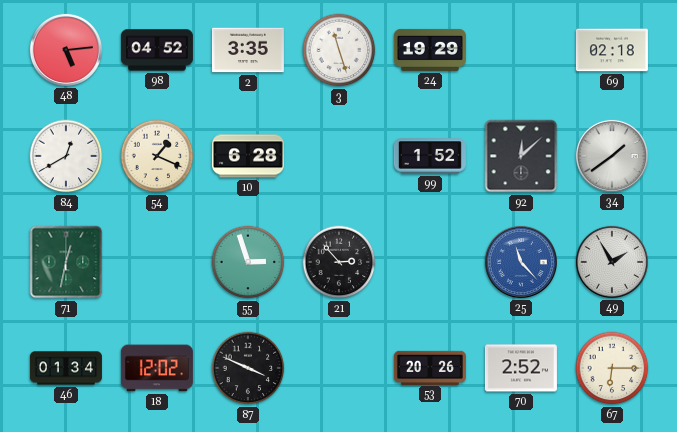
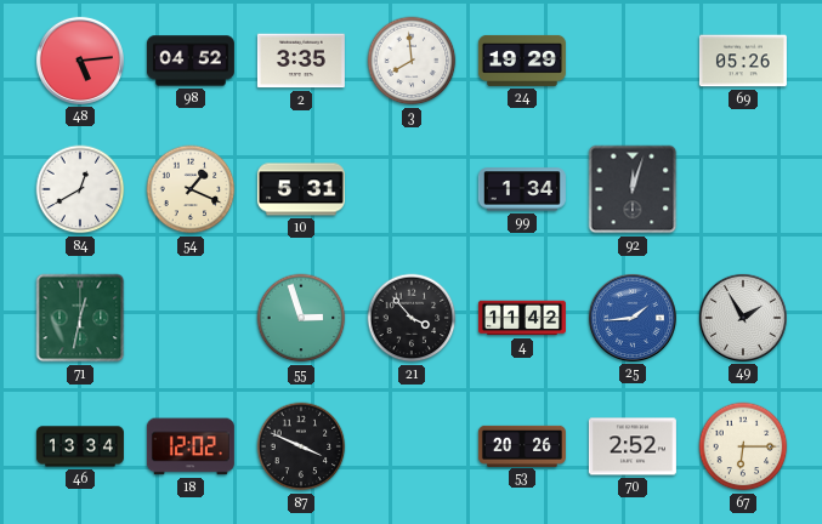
3: 11:27 -> 7:59 (412, 61)
69: 02:18 -> 05:26 (743, 61)
10: 6:28 -> 5:31 (301, 189)
99: 1:52 -> 1:34 (522, 189)
92: 12:08 -> 12:03 (633, 189)
34: 1:39 -> none (612, 156)
21: 2:53 -> 3:53 (412, 318)
4: none -> 11:42 (522, 318)
25: 11:23 -> 1:44 (633, 318)
46: 01:34 -> 13:34 (80, 446)
